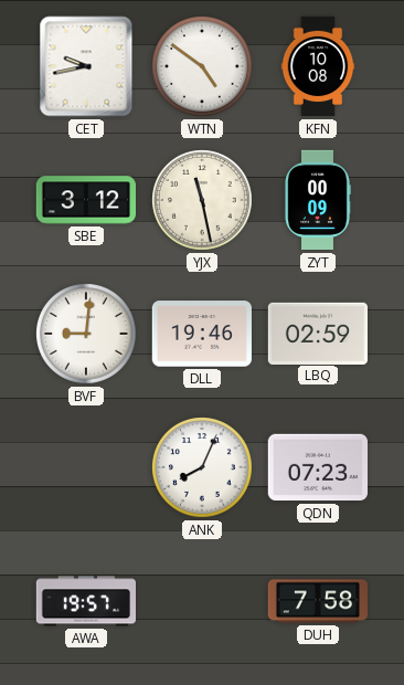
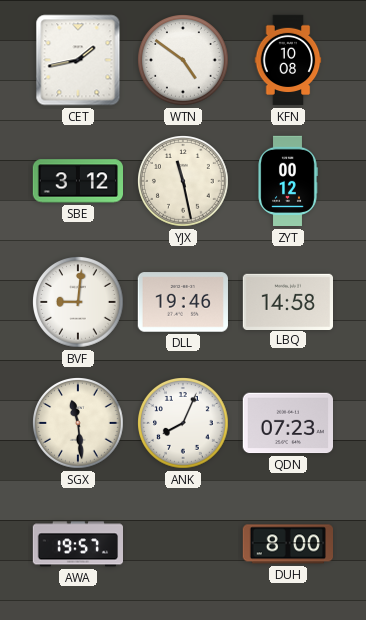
CET: 9:43 -> 1:43 (78, 60)
ZYT: 00:09 -> 00:12 (288, 181)
LBQ: 02:59 -> 14:58 (287, 301)
SGX: none -> 11:29 (79, 424)
DUH: 7:58 -> 8:00 (287, 544)
